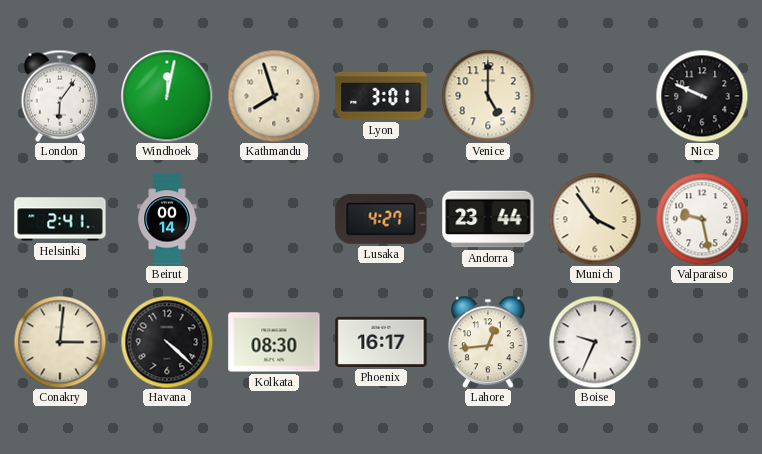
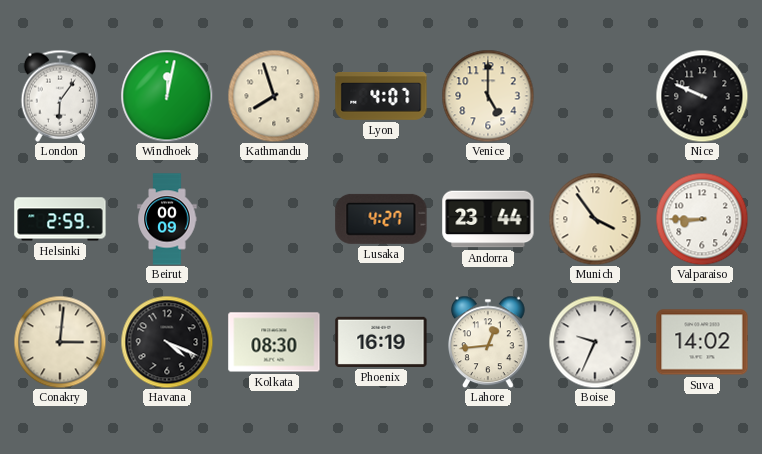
Lyon: 3:01 -> 4:07 (381, 97)
Helsinki: 2:41 -> 2:59 (60, 219)
Beirut: 00:14 -> 00:09 (167, 219)
Valparaiso: 9:28 -> 8:45 (702, 219)
Havana: 4:22 -> 4:19 (167, 342)
Phoenix: 16:17 -> 16:19 (381, 342)
Suva: none -> 14:02 (702, 342)
